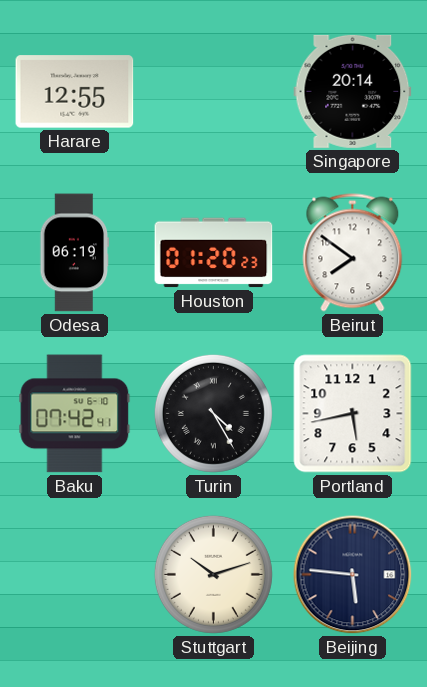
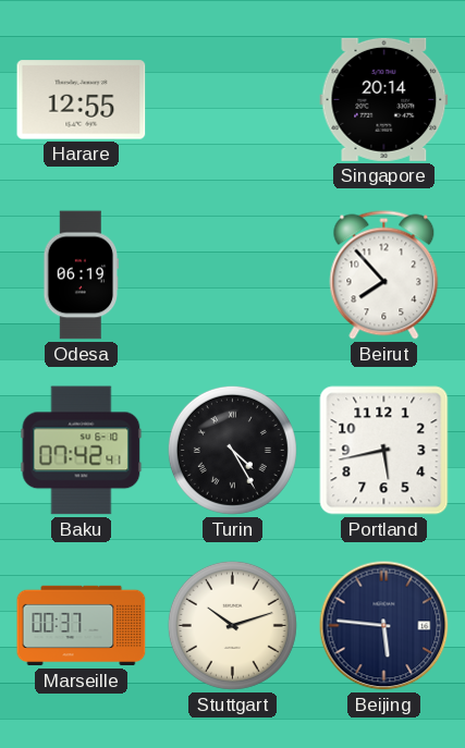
Houston: 01:20 -> none (214, 253)
Beirut: 7:51 -> 7:53 (384, 275)
Marseille: none -> 00:37 (82, 626)
